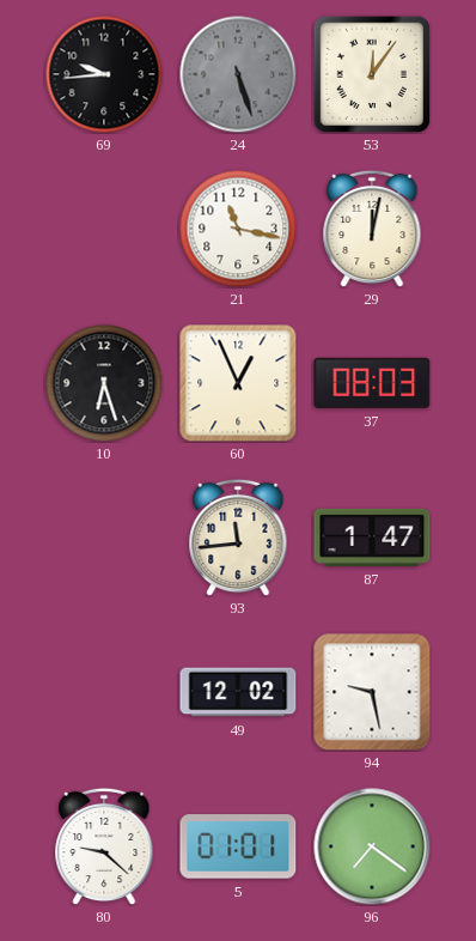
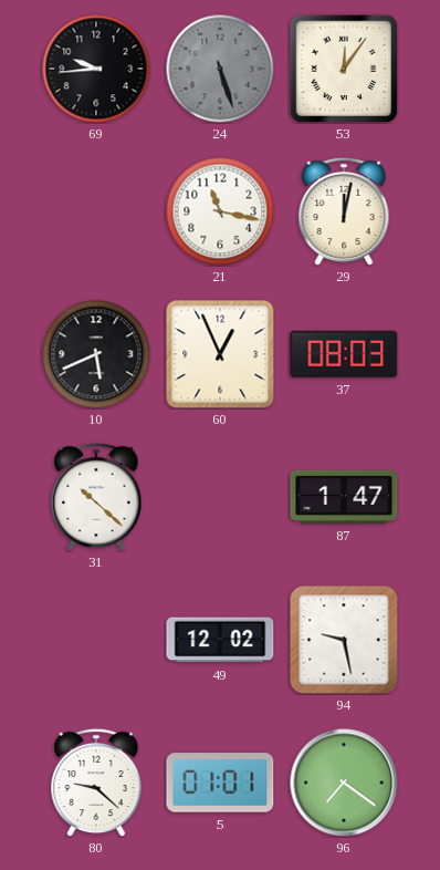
10: 6:27 -> 5:41 (96, 354)
31: none -> 10:22 (96, 497)
93: 11:44 -> none (238, 538)
